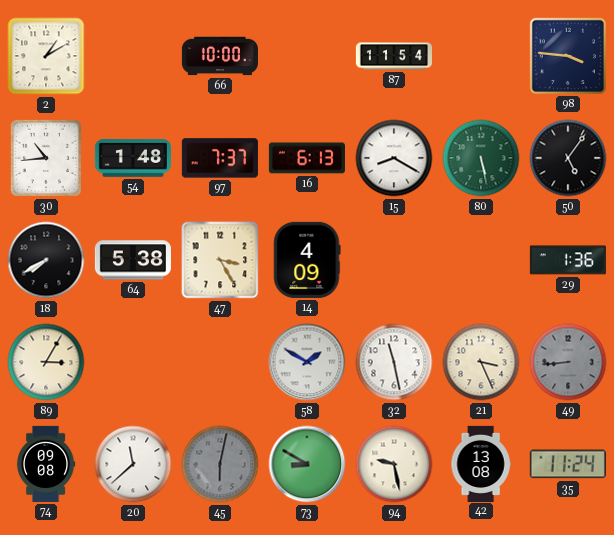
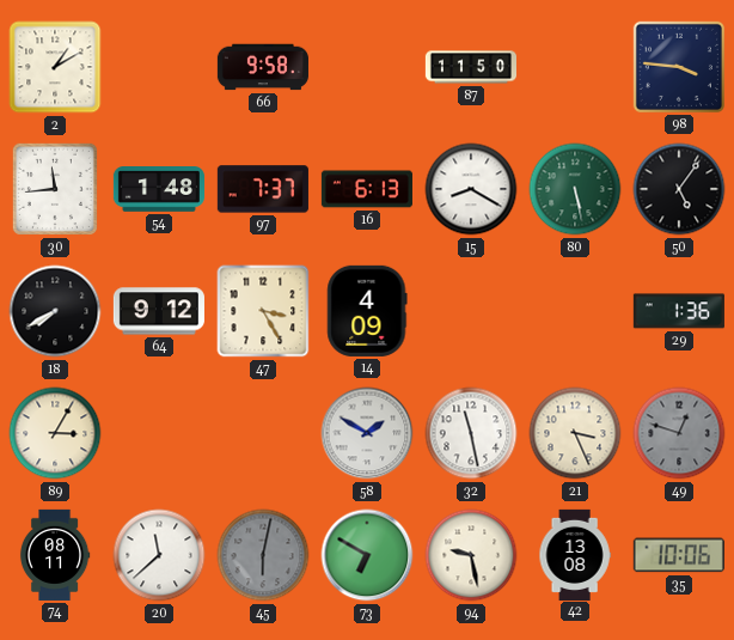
66: 10:00 -> 9:58 (263, 67)
87: 11:54 -> 11:50 (470, 67)
30: 10:44 -> 11:44 (55, 189)
64: 5:38 -> 9:12 (159, 311)
49: 8:44 -> 12:48 (679, 433)
74: 09:08 -> 08:11 (55, 555)
73: 8:50 -> 6:50 (367, 555)
35: 11:24 -> 10:06 (679, 555)
